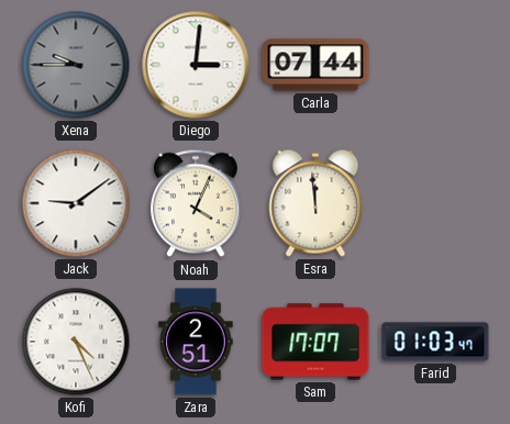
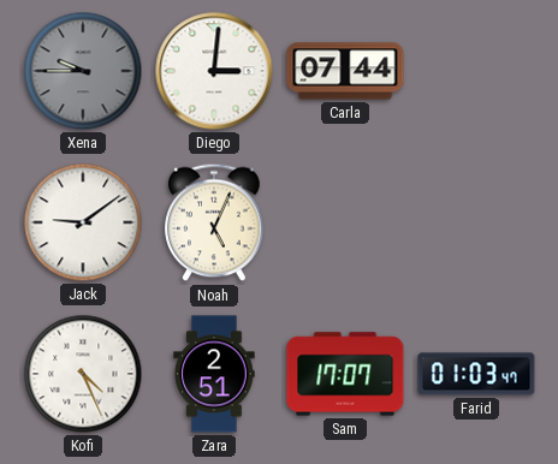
Noah: 4:04 -> 5:04 (214, 222)
Esra: 11:59 -> none (315, 203)
